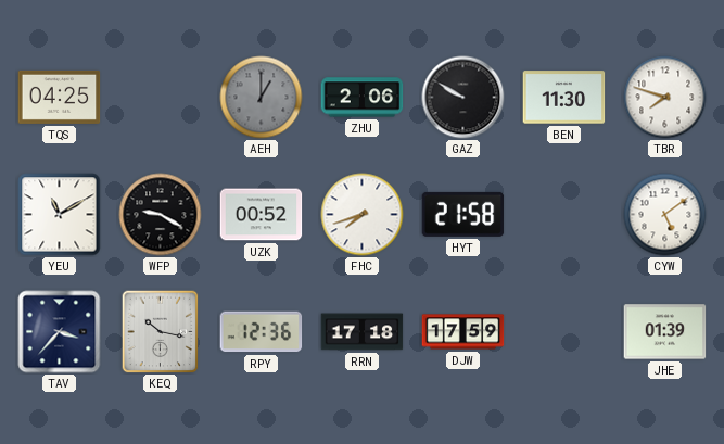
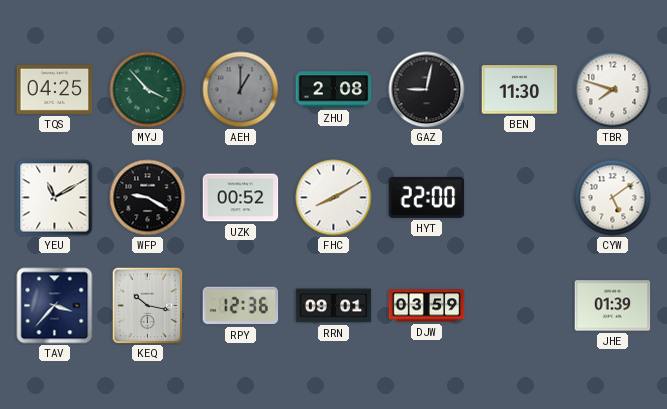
MYJ: none -> 3:53 (148, 90)
ZHU: 2:06 -> 2:08 (334, 90)
GAZ: 9:50 -> 9:02 (427, 90)
FHC: 7:42 -> 8:10 (334, 198)
HYT: 21:58 -> 22:00 (427, 197)
RRN: 17:18 -> 09:01 (334, 306)
DJW: 17:59 -> 03:59 (427, 306)
